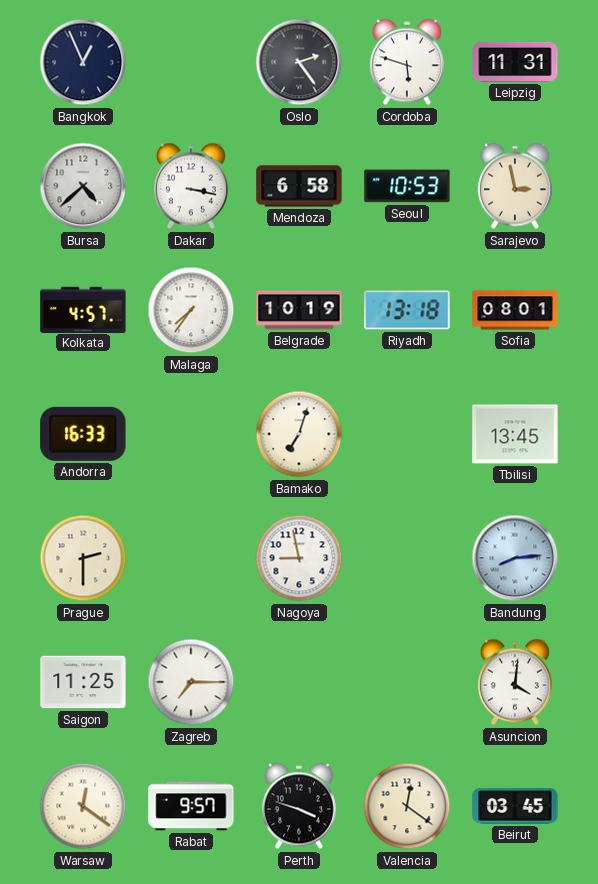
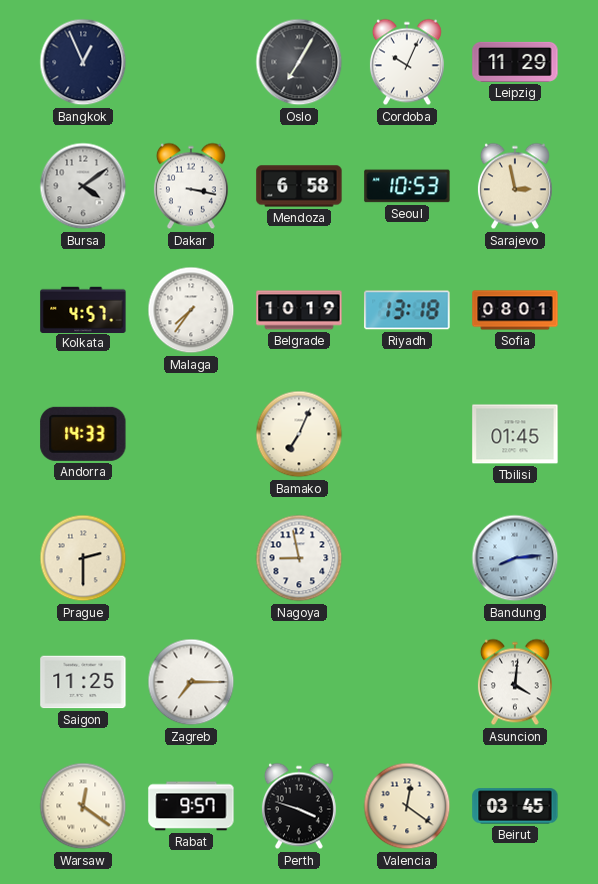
Oslo: 2:24 -> 7:05 (299, 62)
Cordoba: 5:48 -> 10:04 (407, 62)
Leipzig: 11:31 -> 11:29 (515, 62)
Bursa: 4:38 -> 4:09 (83, 186)
Andorra: 16:33 -> 14:33 (83, 434)
Bamako: 7:03 -> 7:04 (299, 434)
Tbilisi: 13:45 -> 01:45 (515, 434)
